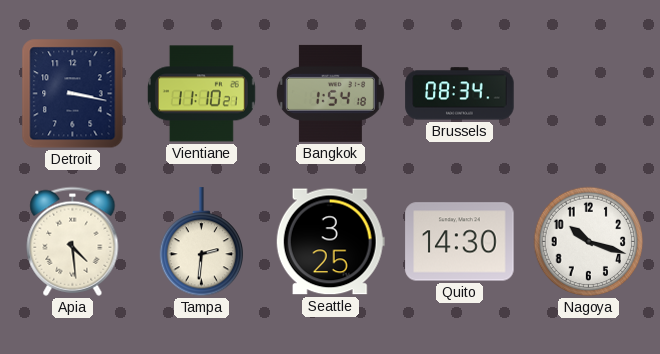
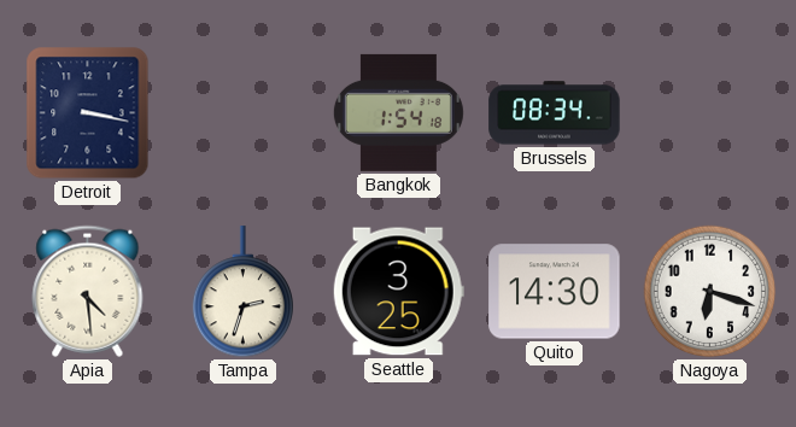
Vientiane: 11:10 -> none (201, 94)
Tampa: 2:31 -> 2:33 (242, 292)
Nagoya: 10:18 -> 6:18 (710, 292)
